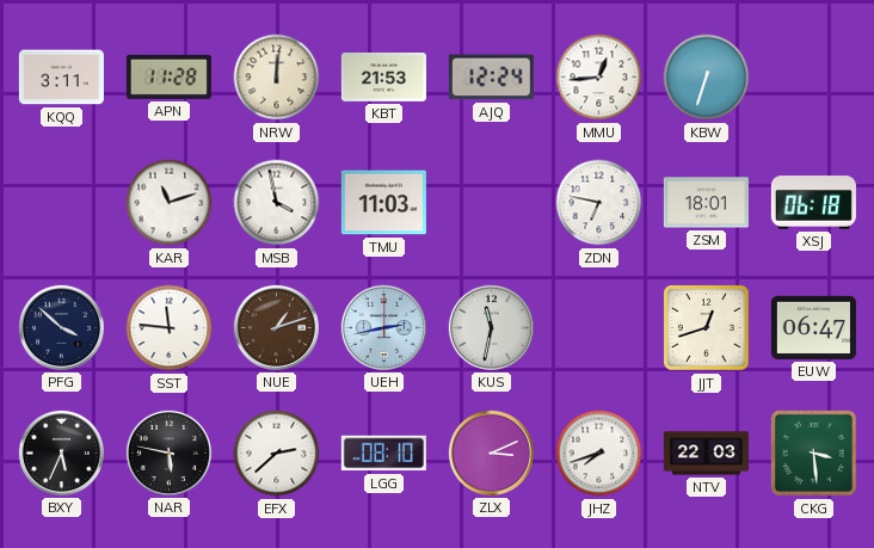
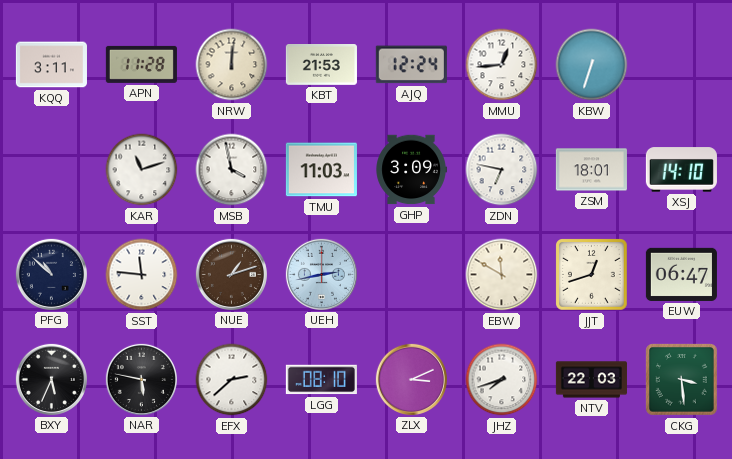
GHP: none -> 3:09 (411, 170)
XSJ: 06:18 -> 14:10 (681, 170)
PFG: 3:52 -> 10:52 (51, 274)
KUS: 11:32 -> none (491, 327)
EBW: none -> 11:50 (502, 275)
